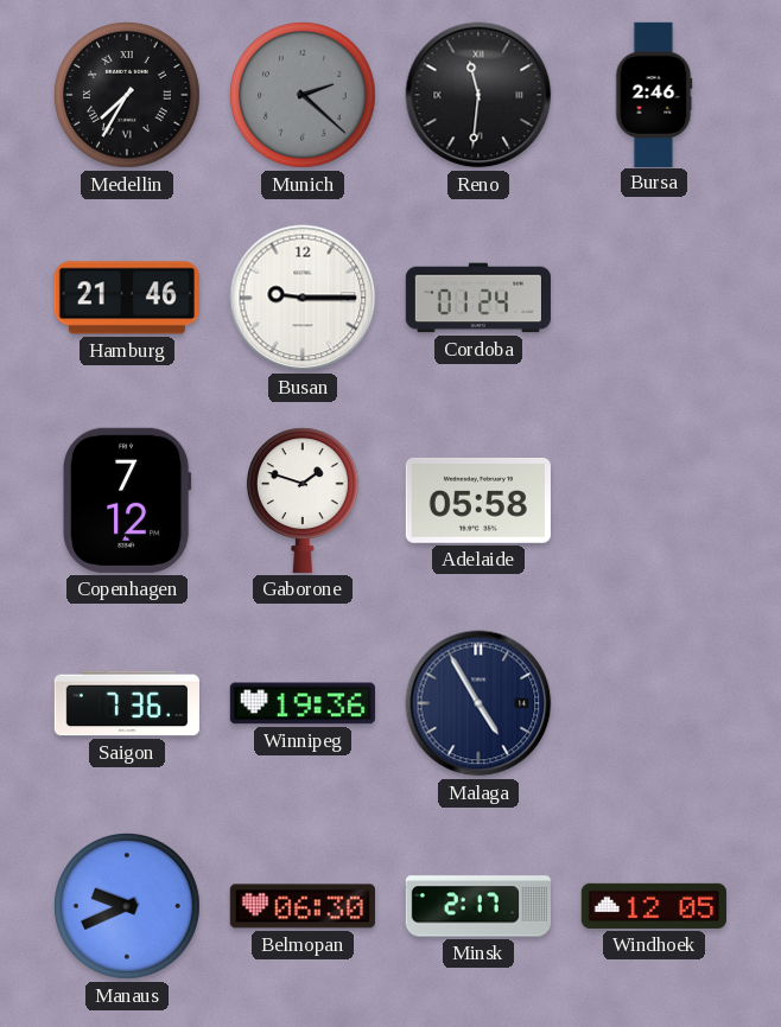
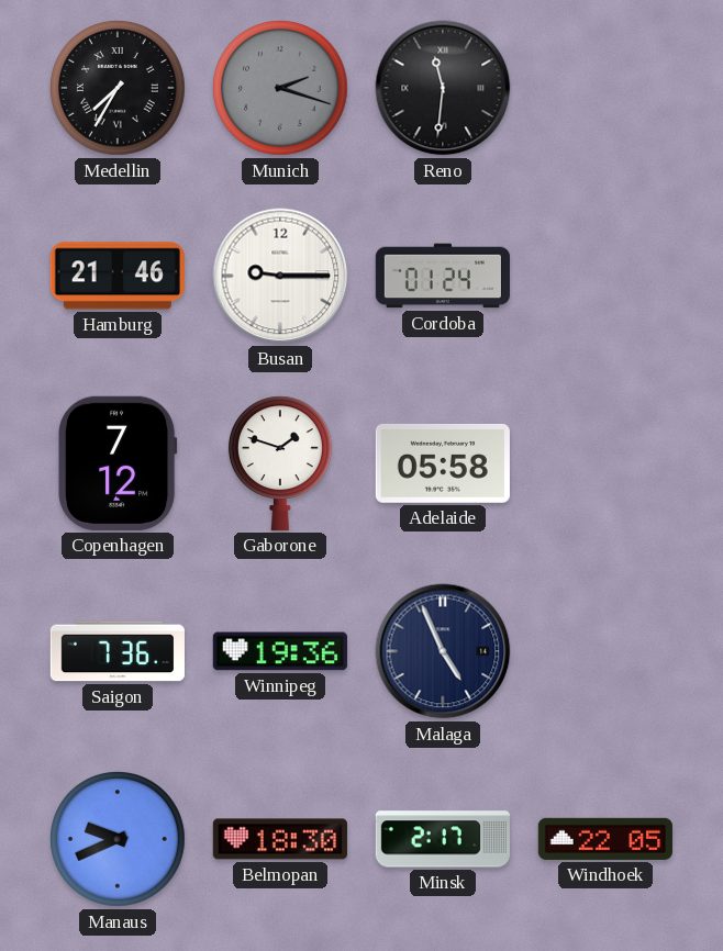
Munich: 2:22 -> 2:18 (280, 88)
Bursa: 2:46 -> none (654, 94)
Malaga: 4:55 -> 4:56 (443, 651)
Belmopan: 06:30 -> 18:30 (280, 839)
Windhoek: 12:05 -> 22:05 (605, 839)
